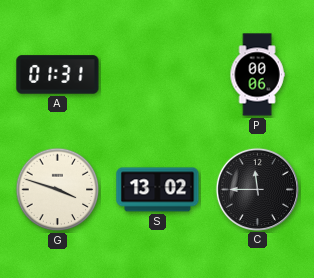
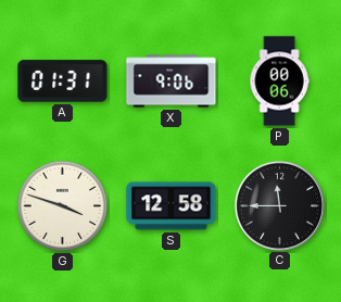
X: none -> 9:06 (172, 81)
S: 13:02 -> 12:58 (172, 206)
